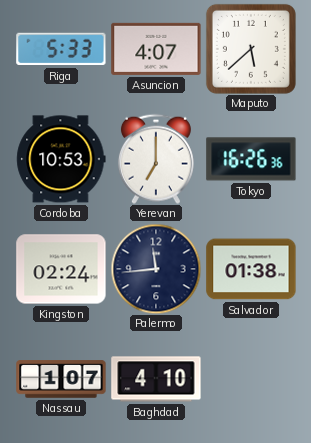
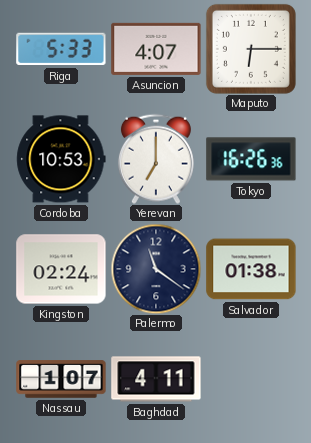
Maputo: 5:38 -> 6:15 (251, 49)
Palermo: 11:44 -> 11:21 (156, 269)
Baghdad: 4:10 -> 4:11 (156, 379)
